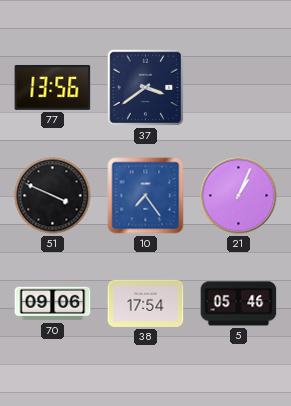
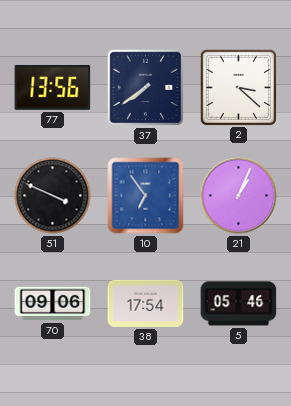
37: 3:39 -> 7:39 (146, 88)
2: none -> 3:22 (238, 87)
10: 7:24 -> 6:54 (146, 196)
